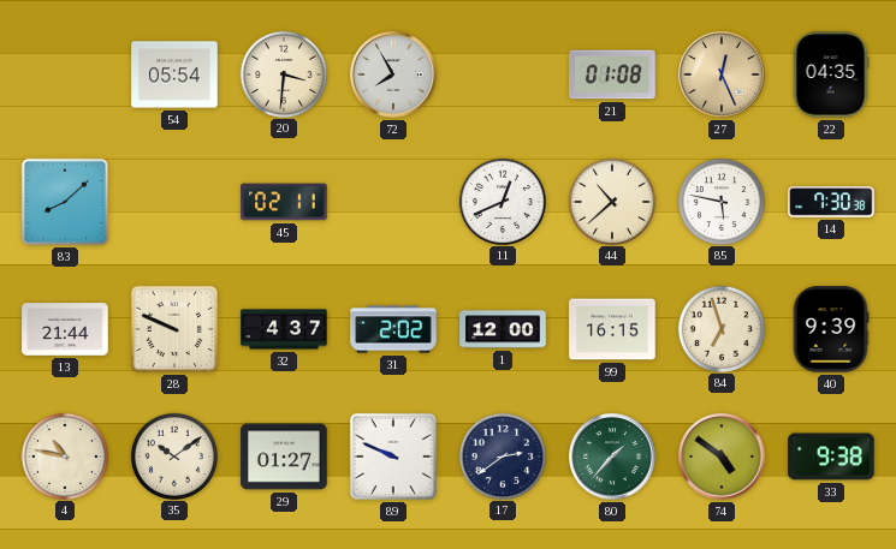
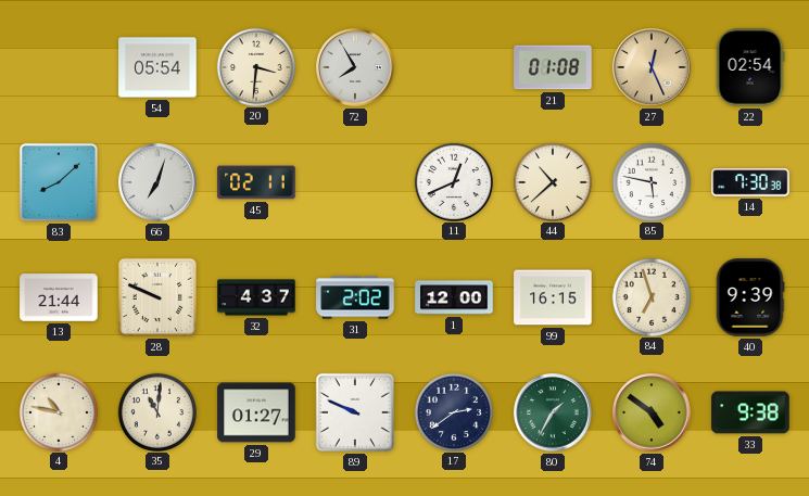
22: 04:35 -> 02:54 (750, 67)
66: none -> 7:03 (157, 182)
35: 10:09 -> 11:01 (156, 411)
80: 1:37 -> 1:35 (553, 412)
